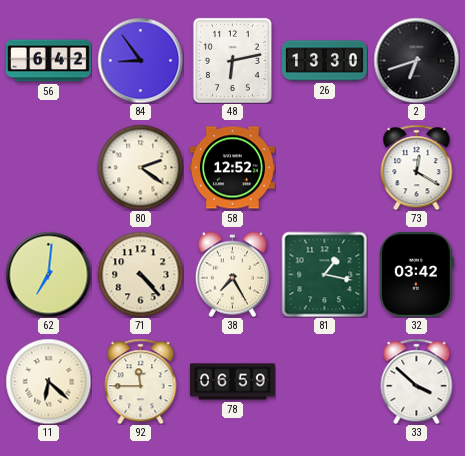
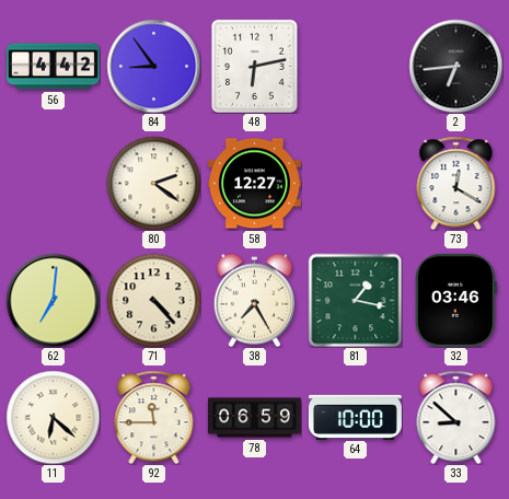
56: 6:42 -> 4:42 (53, 67)
26: 13:30 -> none (325, 61)
2: 6:42 -> 6:44 (455, 66)
58: 12:52 -> 12:27 (254, 184)
32: 03:42 -> 03:46 (455, 300)
64: none -> 10:00 (355, 417)
33: 3:52 -> 8:52 (456, 417)
